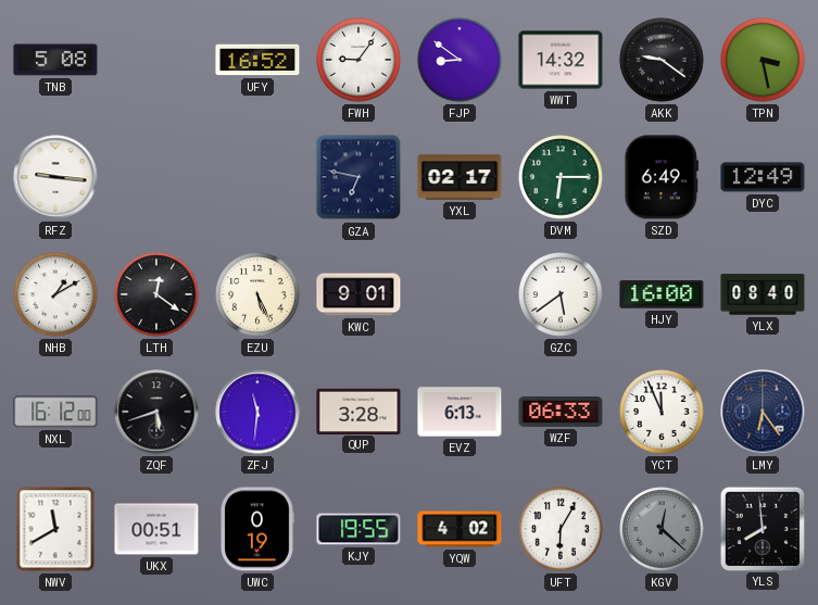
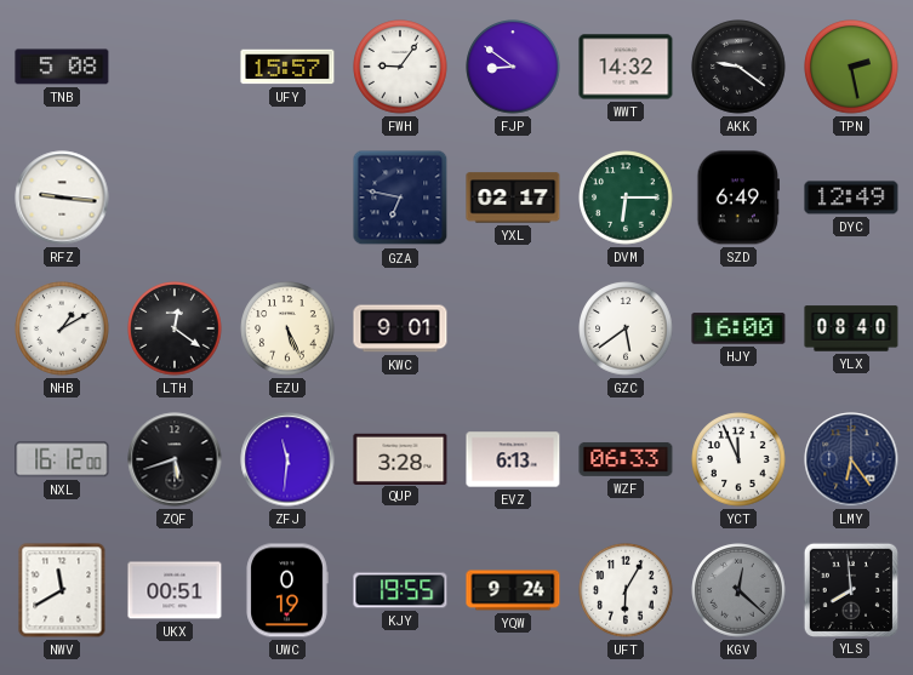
UFY: 16:52 -> 15:57 (287, 67)
TPN: 3:28 -> 2:28 (851, 67)
YQW: 4:02 -> 9:24 (513, 590)
